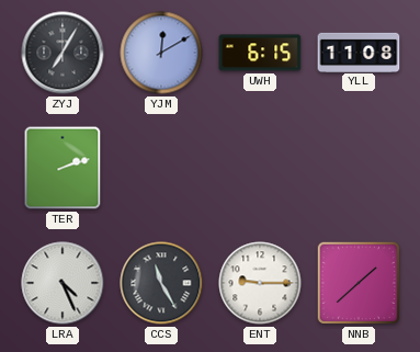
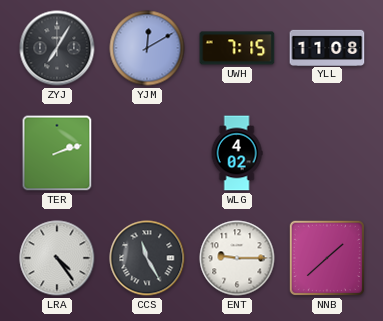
UWH: 6:15 -> 7:15 (237, 48)
WLG: none -> 4:02 (237, 153)
LRA: 4:26 -> 4:24 (57, 258)
